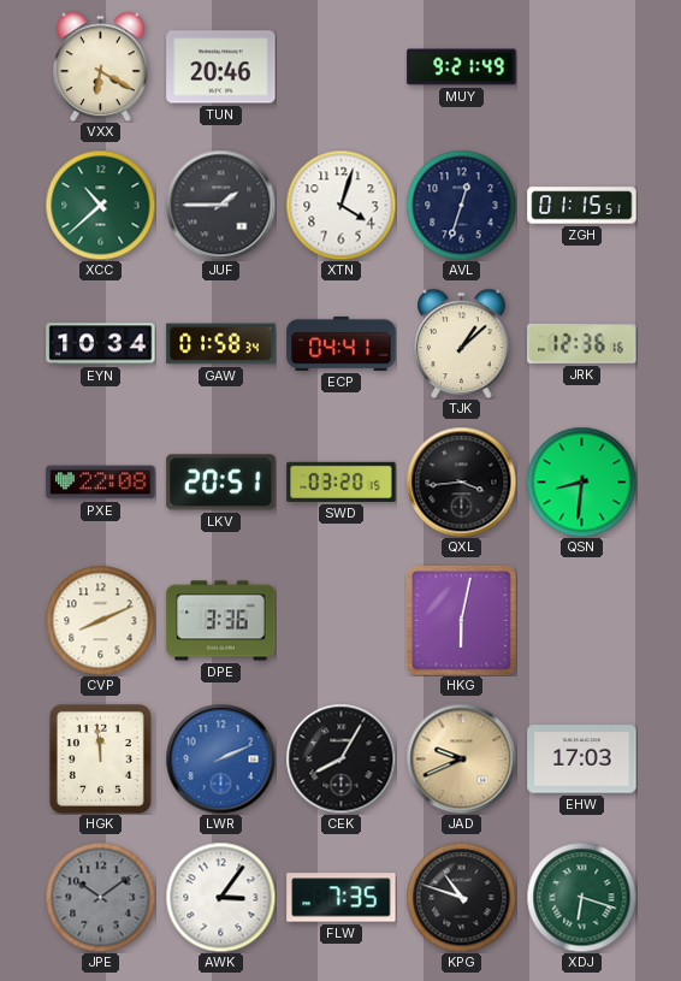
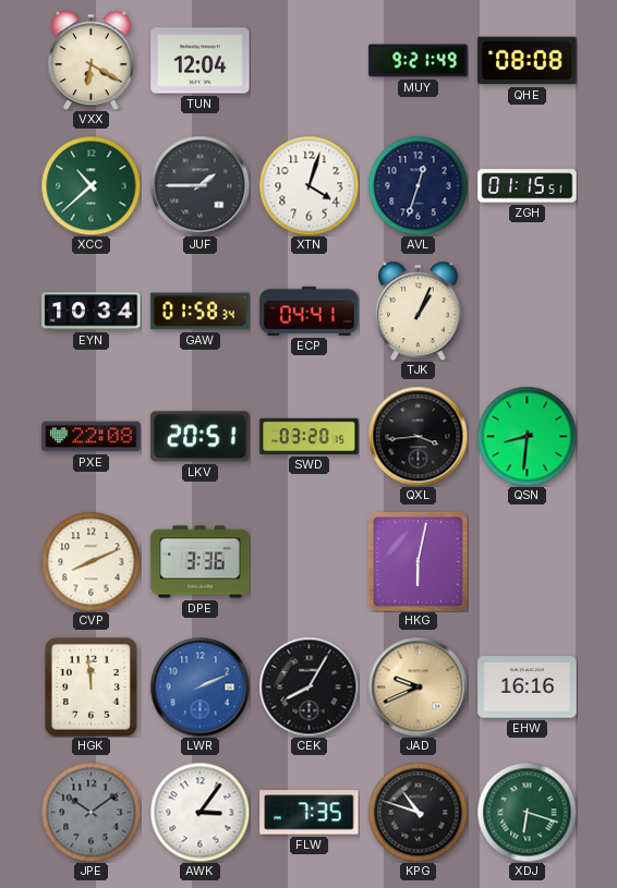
TUN: 20:46 -> 12:04 (201, 61)
QHE: none -> 08:08 (528, 61)
TJK: 1:08 -> 1:04 (419, 311)
JRK: 12:36 -> none (582, 343)
EHW: 17:03 -> 16:16 (528, 688)
